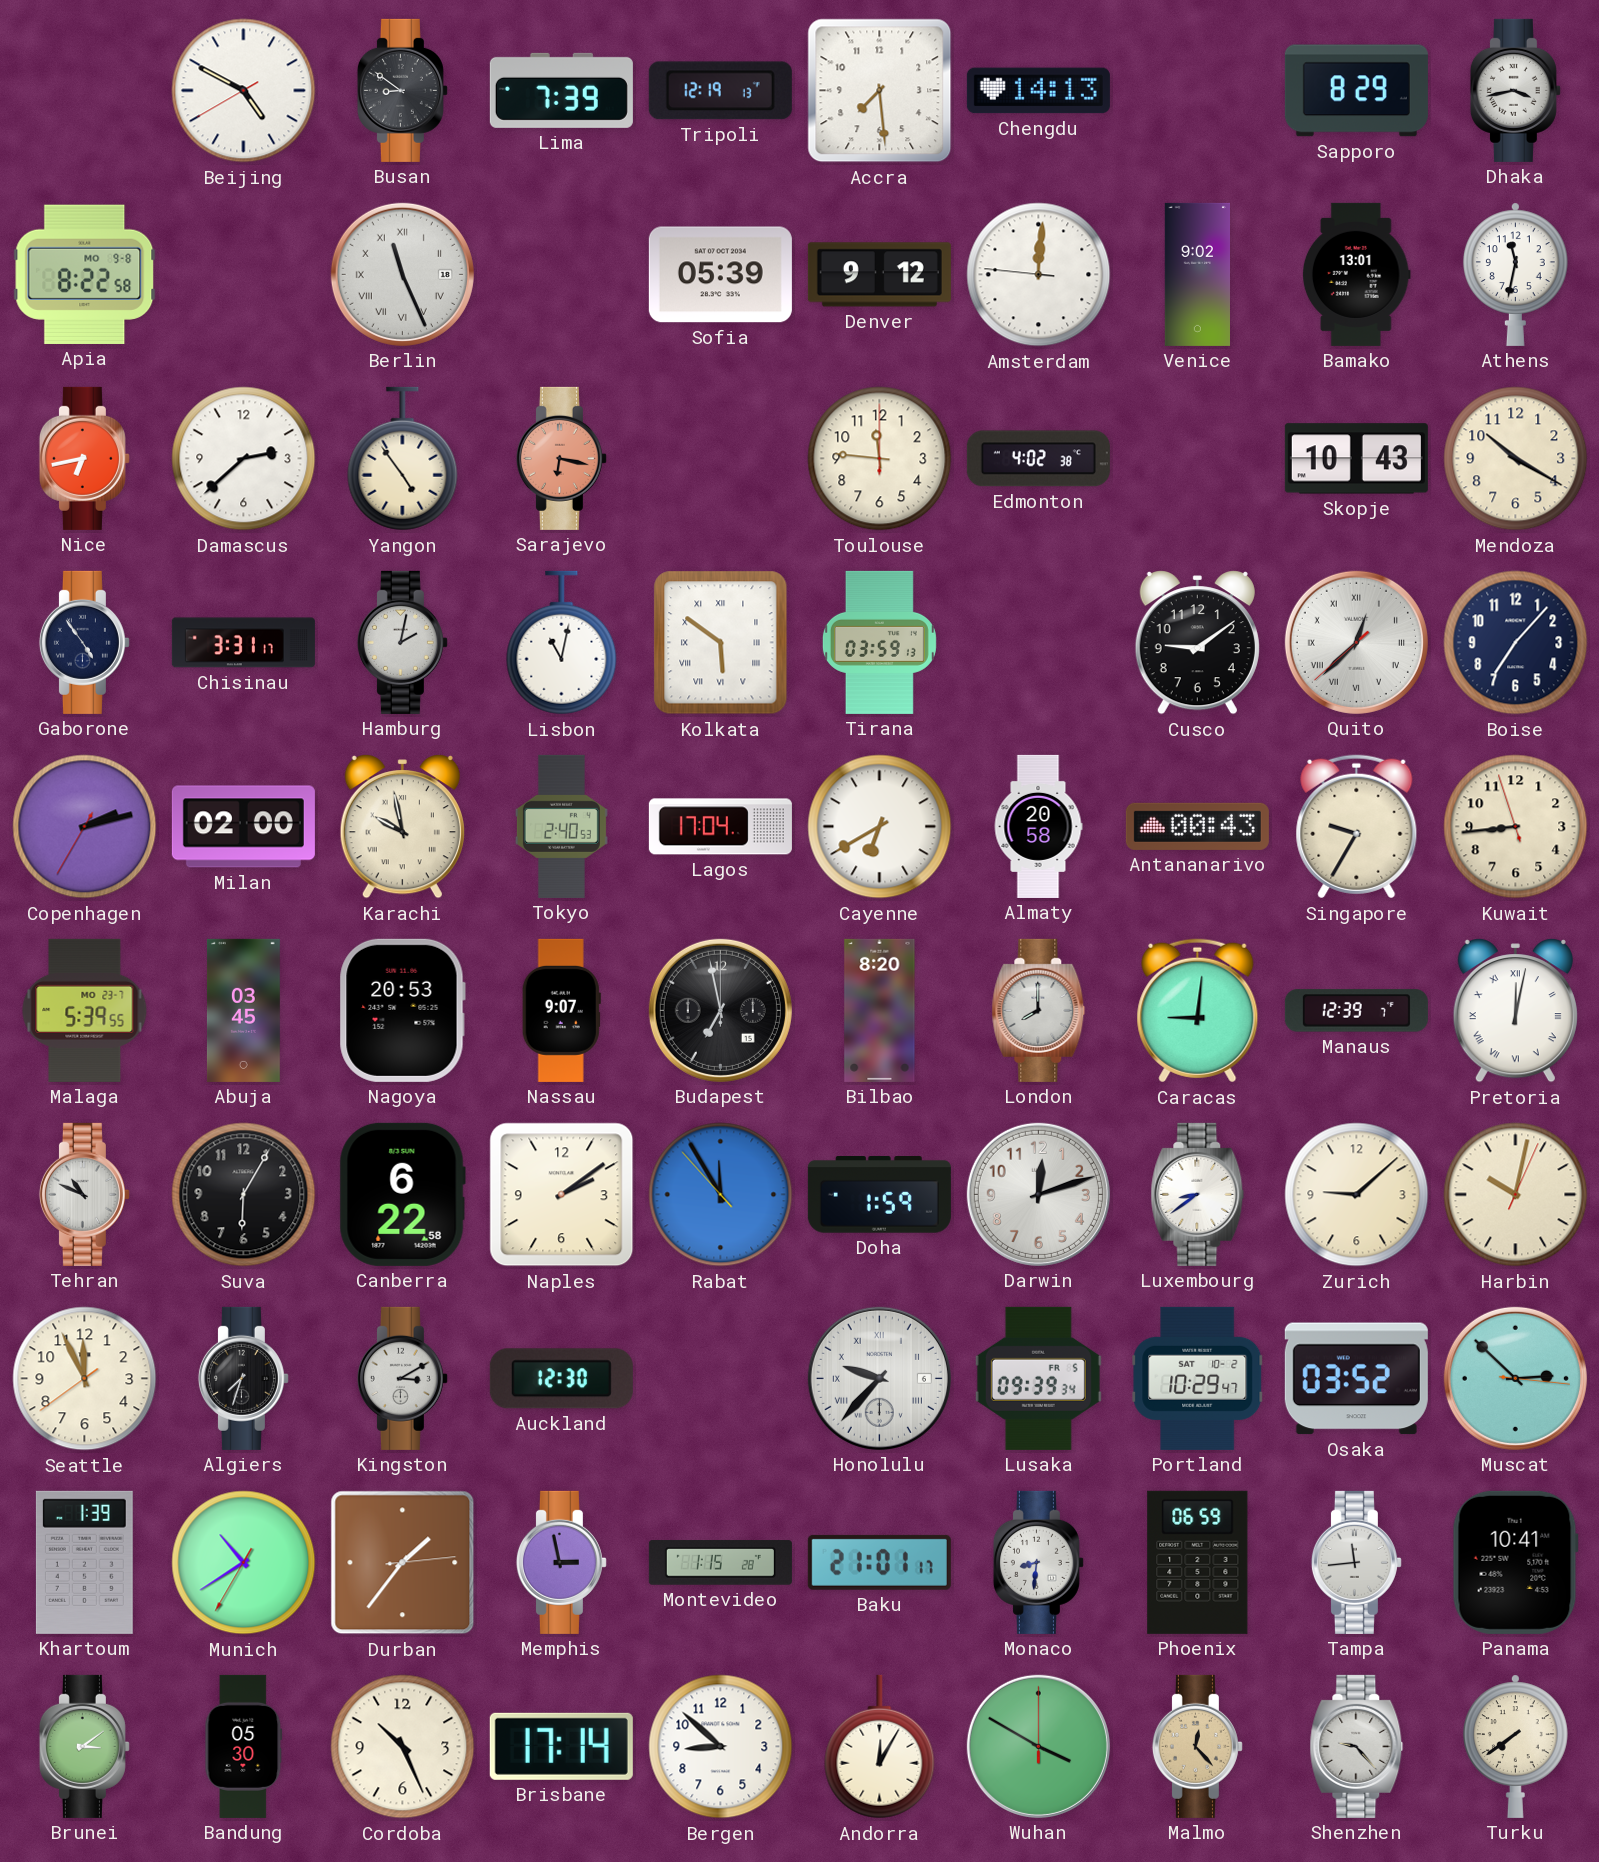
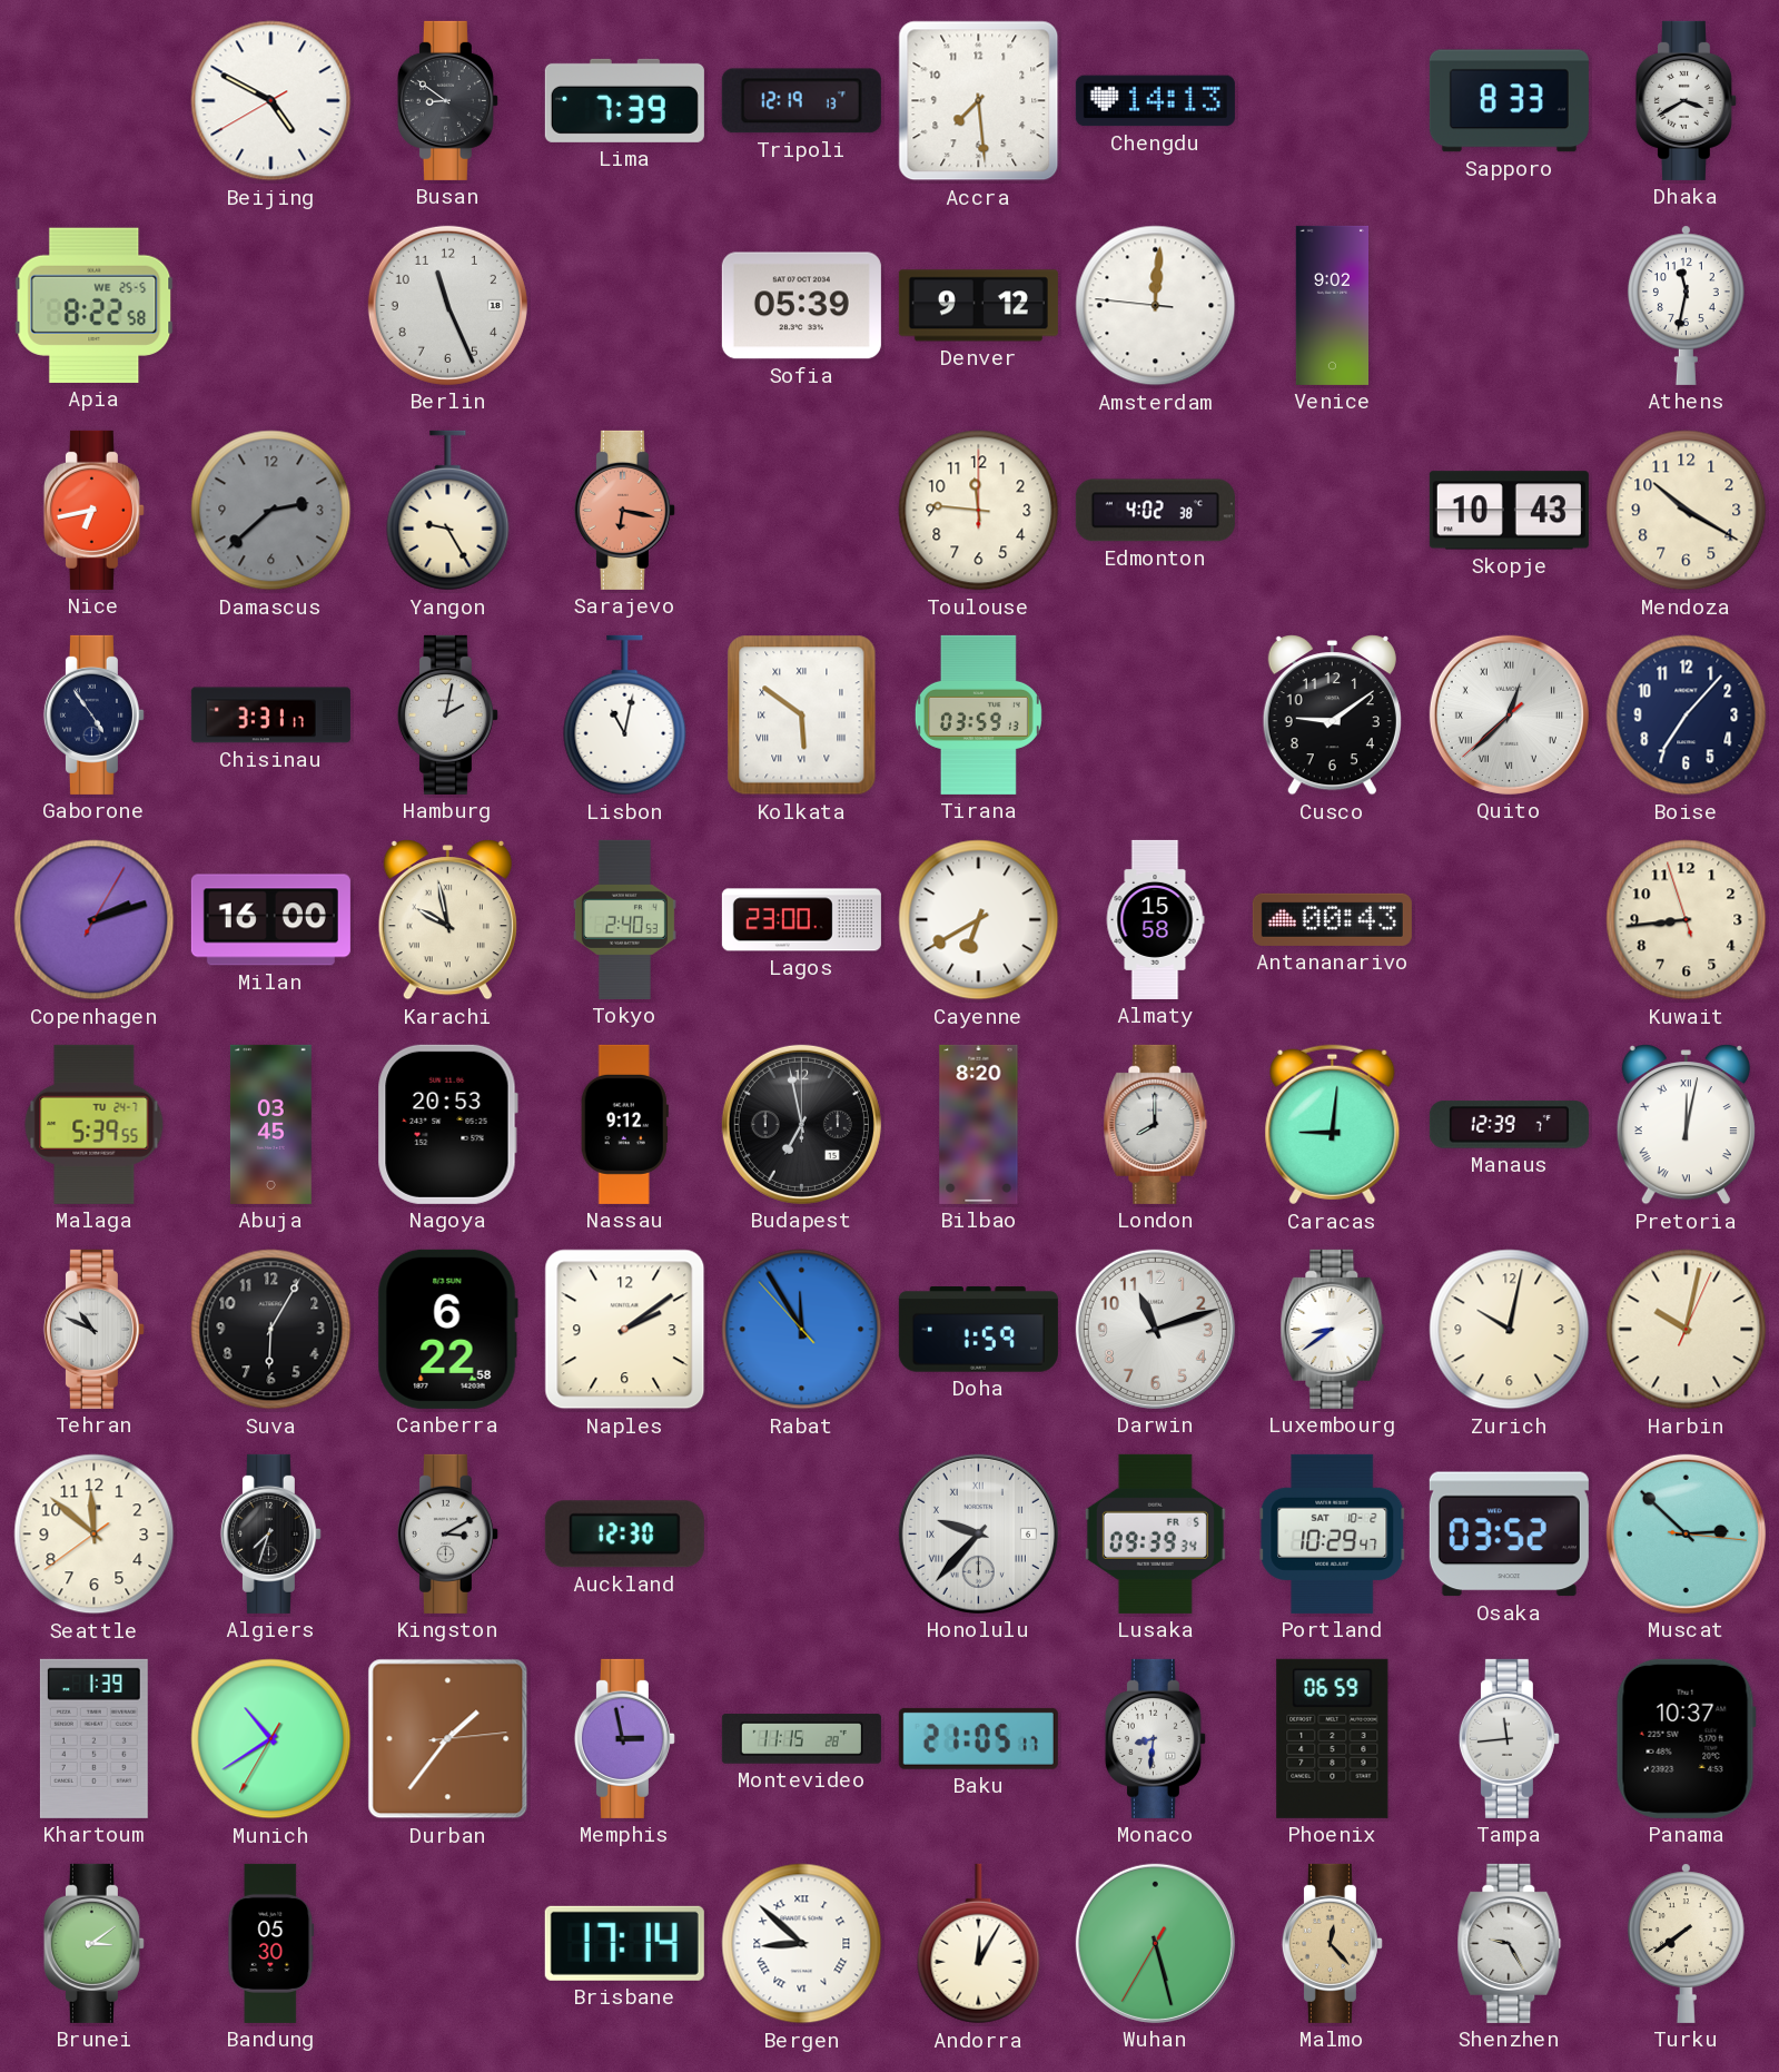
Sapporo: 8:29 -> 8:33 (1509, 101)
Dhaka: 3:43 -> 3:40 (1686, 100)
Apia date: MO 9-8 -> WE 25-5 (95, 305)
Berlin numerals: Roman -> Arabic (447, 305)
Bamako: 13:01 -> none (1356, 274)
Damascus dial: white -> grey (271, 511)
Yangon: 4:54 -> 9:25 (448, 511)
Copenhagen: 2:12:35 -> 2:12:05 (95, 920)
Milan: 02:00 -> 16:00 (270, 920)
Lagos: 17:04 -> 23:00 (801, 920)
Almaty: 20:58 -> 15:58 (1155, 919)
Singapore: 9:35 -> none (1357, 827)
Malaga date: MO 23-7 -> TU 24-7 (95, 1124)
Nassau: 9:07 -> 9:12 (624, 1124)
Darwin: 12:12 -> 11:12 (1155, 1329)
Zurich: 9:08 -> 10:02 (1510, 1330)
Seattle: 11:55 -> 11:51 (95, 1535)
Montevideo: 1:15 -> 11:15 (801, 1739)
Baku: 21:01 -> 21:05 (978, 1738)
Panama: 10:41 -> 10:37 (1686, 1738)
Cordoba: 10:26 -> none (403, 1747)
Bergen numerals: Arabic -> Roman (802, 1944)
Wuhan: 3:50 -> 5:27 (1155, 1943)
Shenzhen: 9:23 -> 9:25 (1510, 1943)
